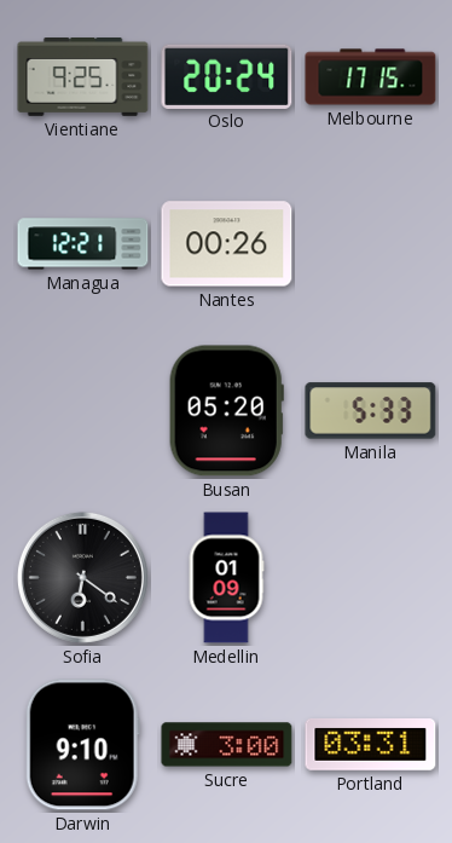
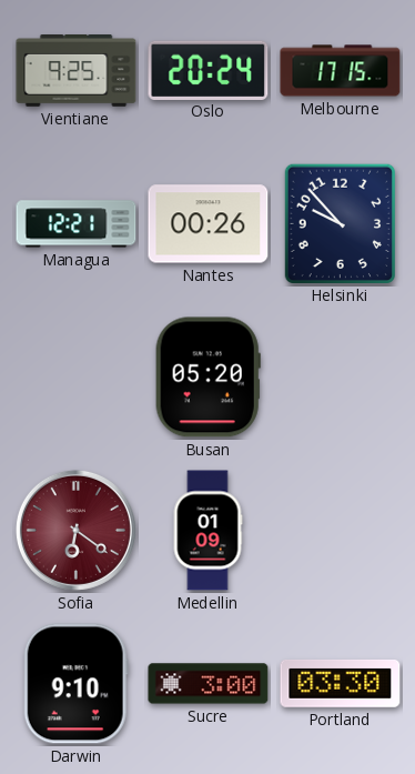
Helsinki: none -> 9:53 (340, 223)
Manila: 5:33 -> none (371, 411)
Sofia dial: black -> burgundy (75, 530)
Portland: 03:31 -> 03:30 (341, 683)
